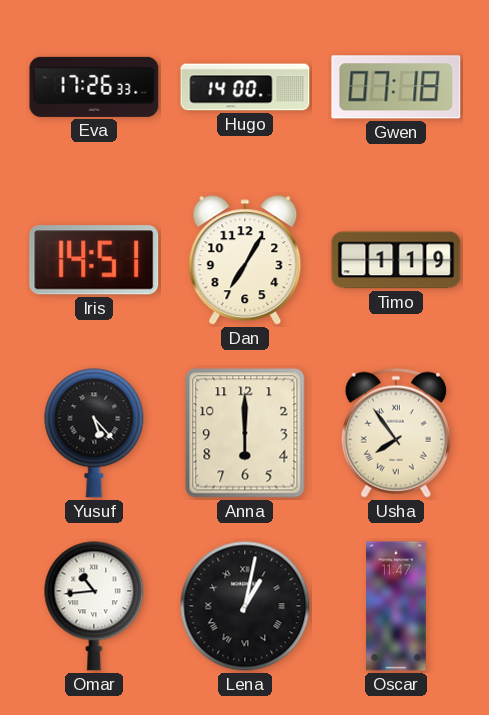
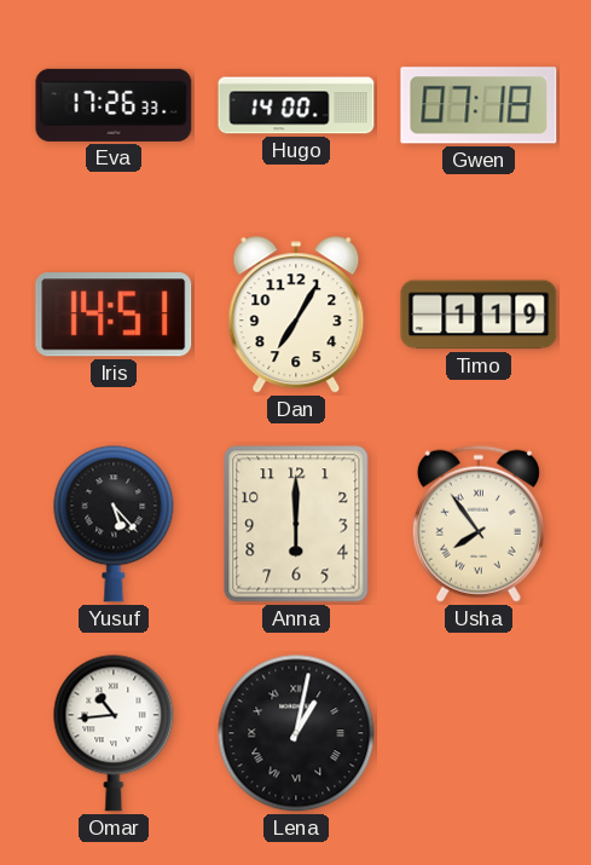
Oscar: 11:47 -> none (396, 606)
